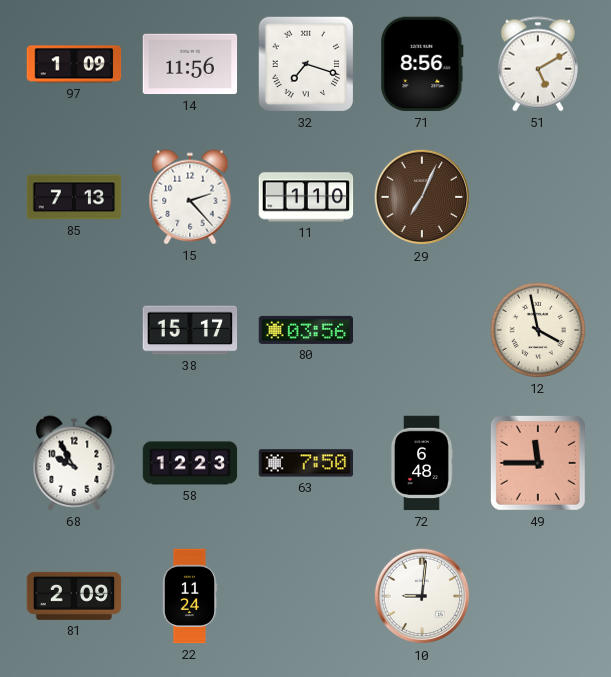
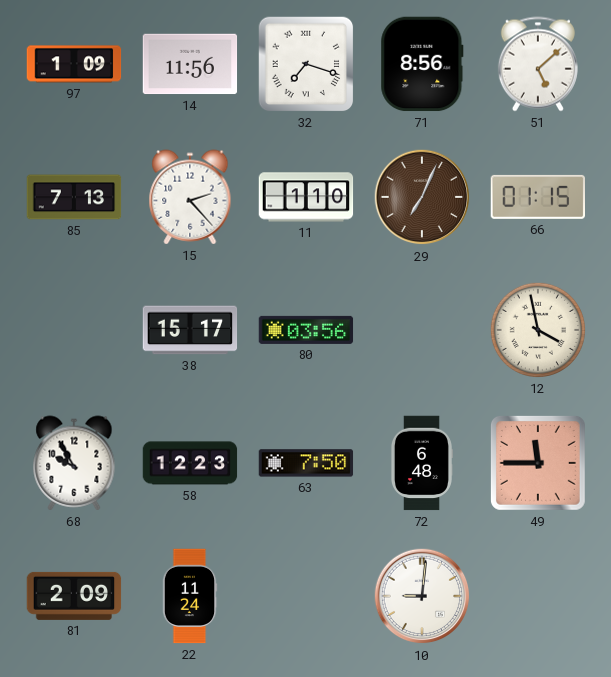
51: 5:10 -> 5:08 (538, 64)
66: none -> 01:15 (538, 197)
